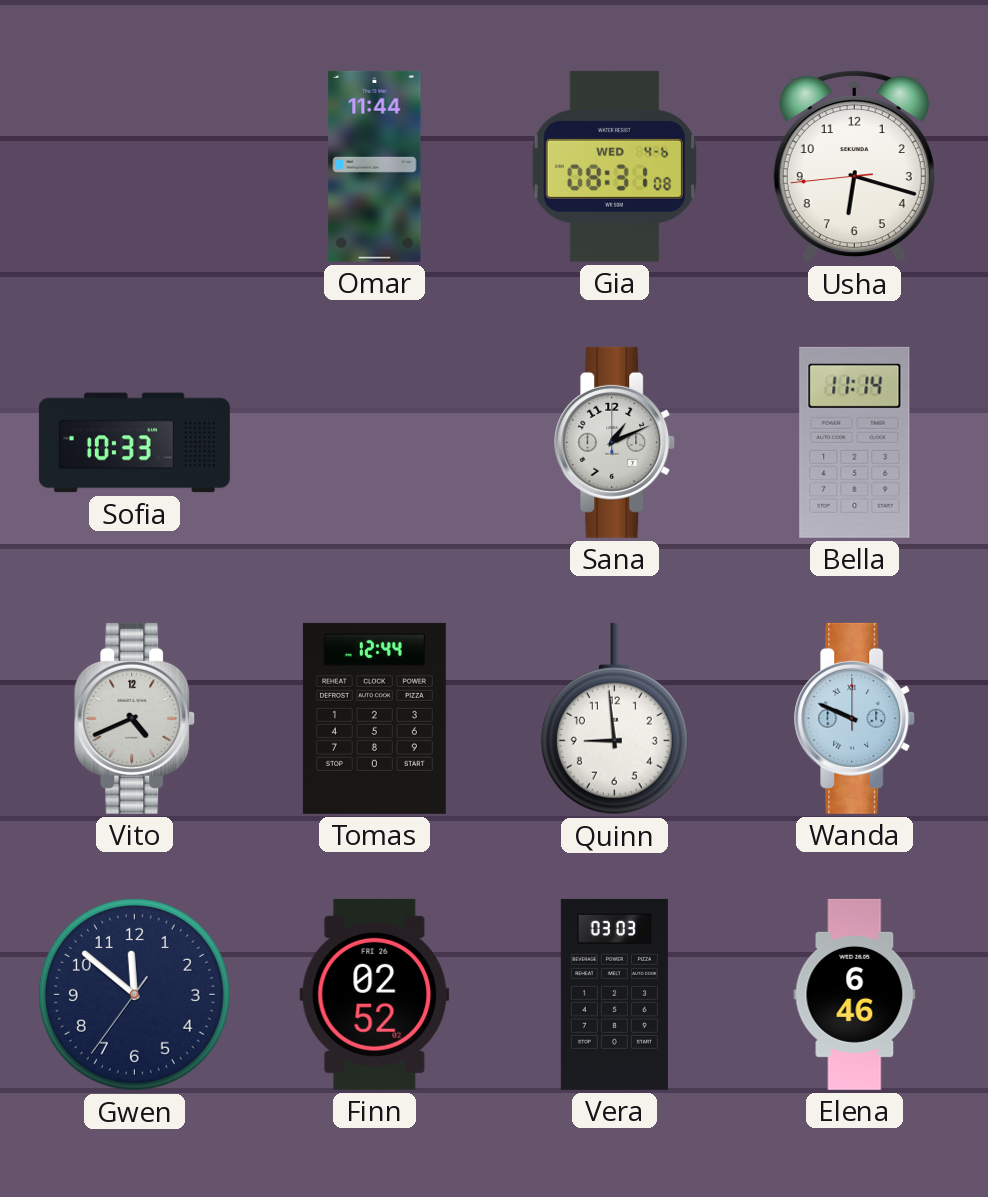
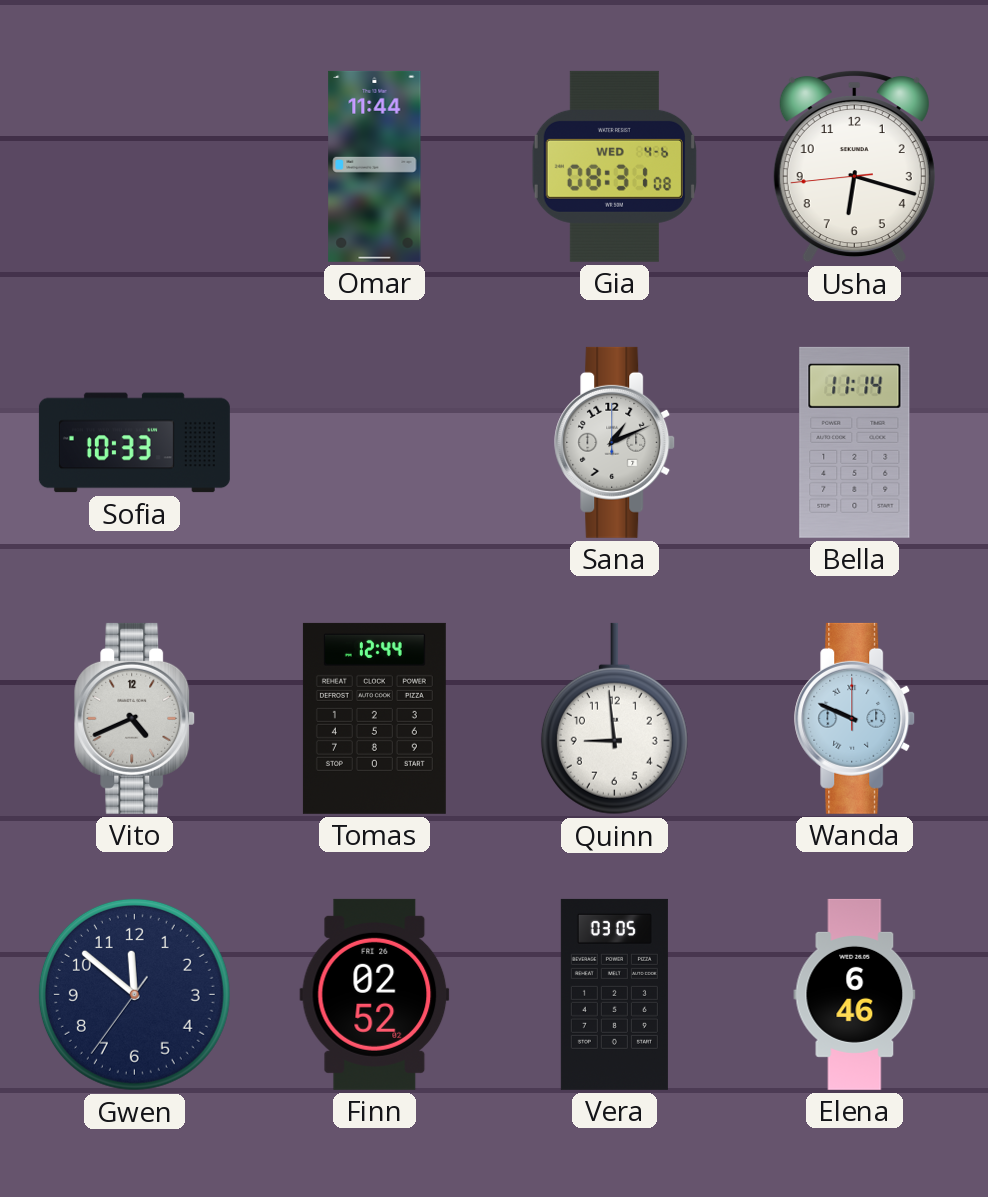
Vera: 03:03 -> 03:05 (614, 994)
